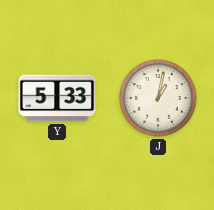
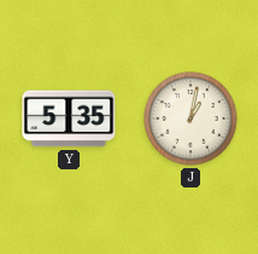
Y: 5:33 -> 5:35 (69, 119)
